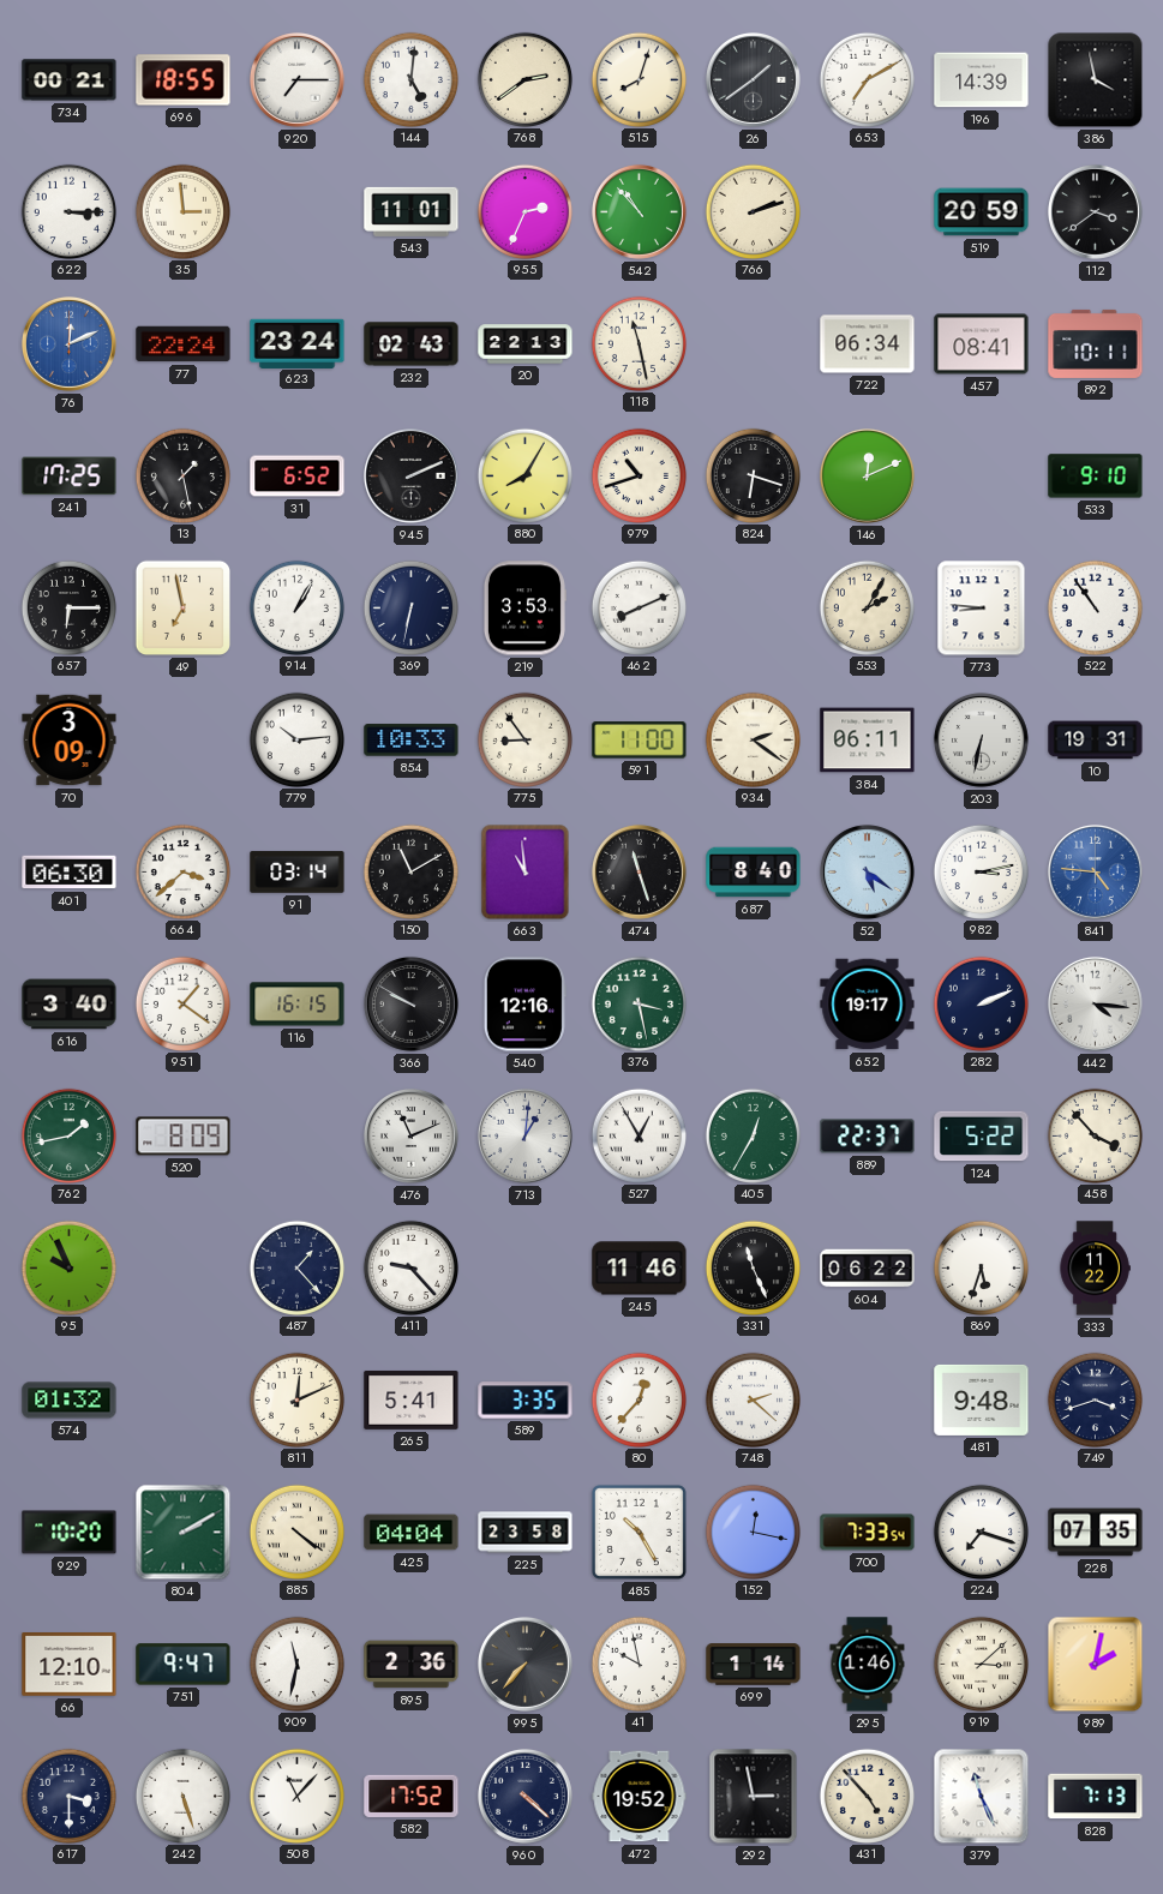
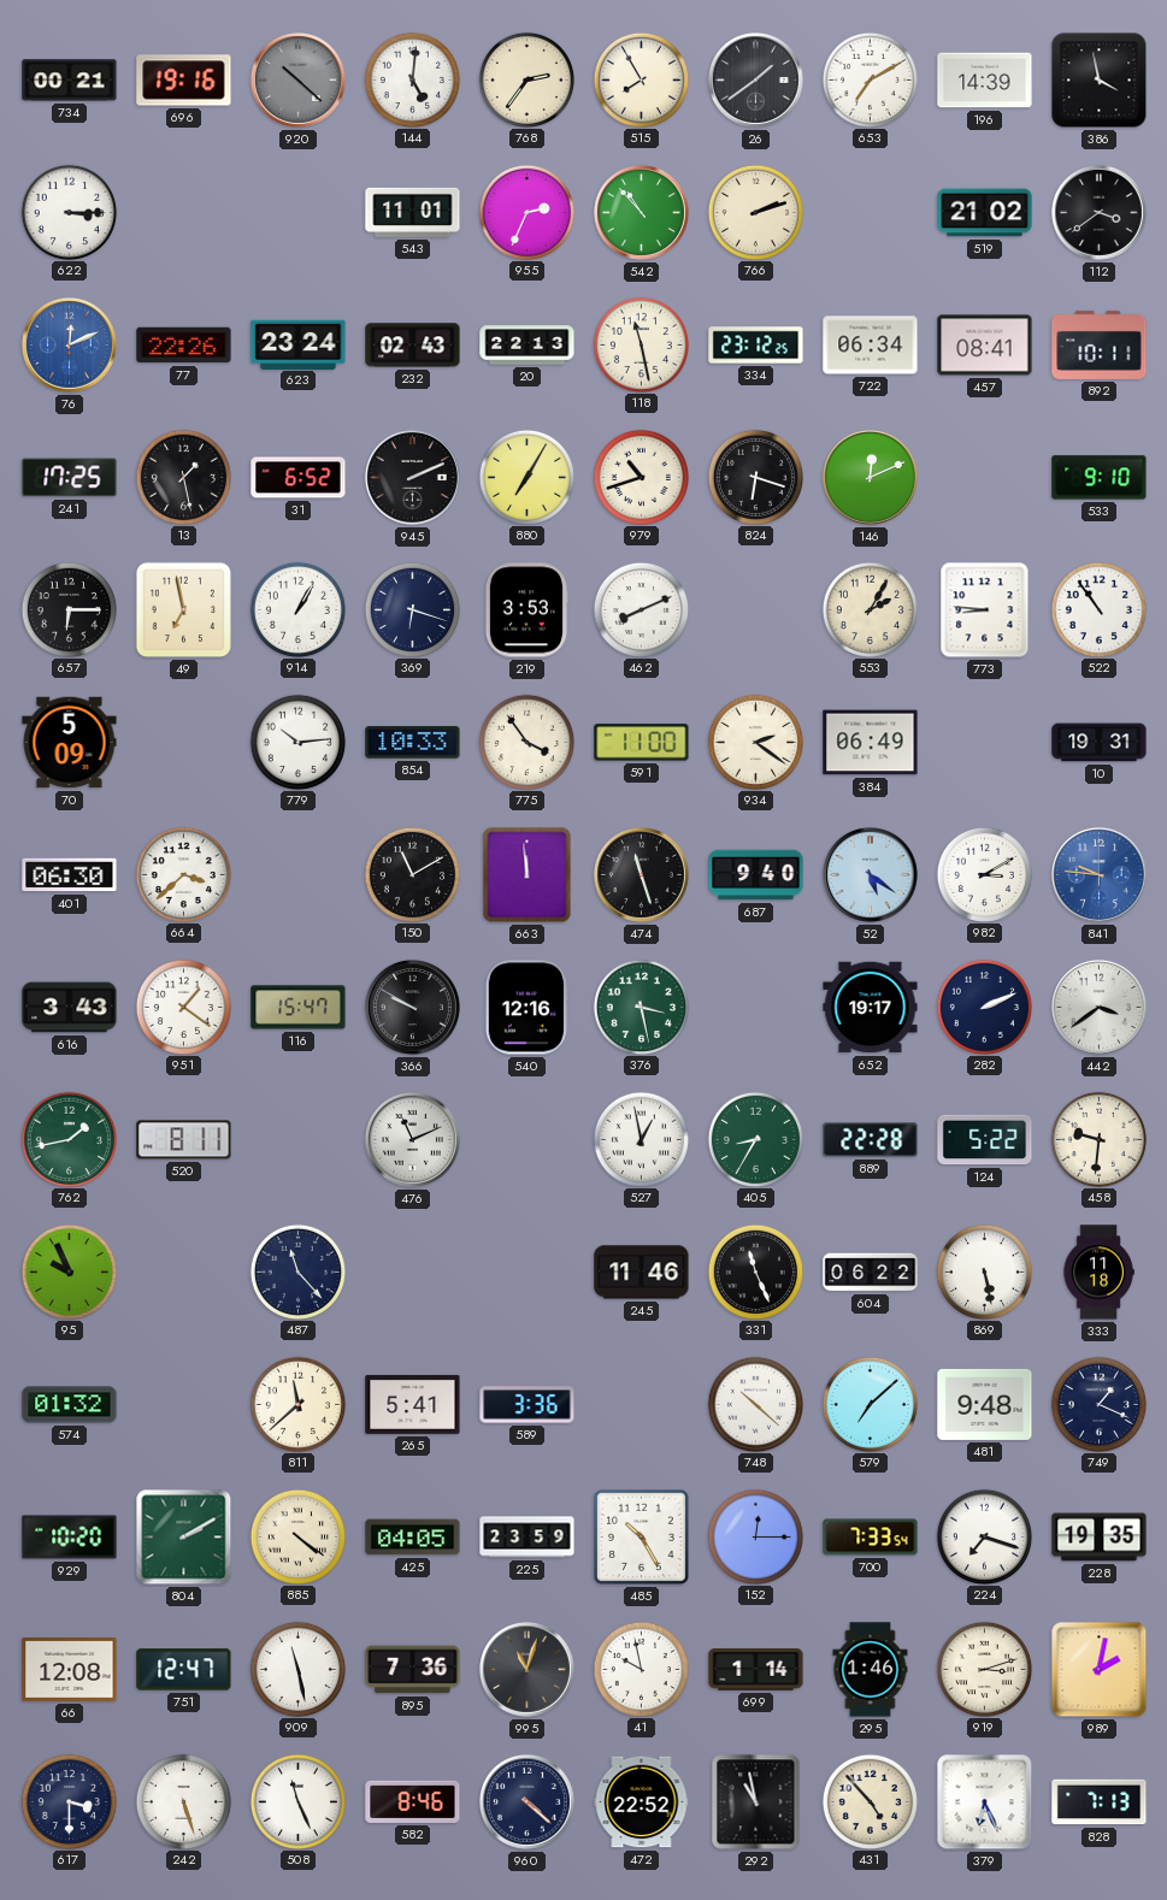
696: 18:55 -> 19:16 (184, 81)
920: 7:15 -> 10:22 (297, 79)
920 dial: white -> grey (297, 79)
768: 2:39 -> 2:36 (526, 79)
515: 8:03 -> 7:55 (641, 79)
35: 2:59 -> none (182, 211)
519: 20:59 -> 21:02 (985, 213)
77: 22:24 -> 22:26 (184, 346)
334: none -> 23:12 (756, 346)
880: 8:05 -> 7:05 (526, 477)
369: 6:32 -> 6:18 (412, 609)
70: 3:09 -> 5:09 (70, 743)
775: 8:54 -> 3:54 (526, 742)
384: 06:11 -> 06:49 (871, 743)
203: 6:32 -> none (981, 739)
91: 03:14 -> none (298, 873)
663: 10:59 -> 11:59 (527, 875)
687: 8:40 -> 9:40 (756, 875)
982: 3:13 -> 3:10 (984, 874)
841: 4:46 -> 9:46 (1098, 874)
616: 3:40 -> 3:43 (70, 1008)
116: 16:15 -> 15:47 (299, 1008)
442: 4:16 -> 3:39 (1098, 1007)
520: 8:09 -> 8:11 (184, 1140)
713: 1:01 -> none (524, 1135)
527: 12:55 -> 12:58 (641, 1139)
405: 12:35 -> 8:35 (755, 1139)
889: 22:37 -> 22:28 (871, 1140)
458: 3:53 -> 9:31 (1098, 1139)
487: 1:23 -> 11:23 (297, 1271)
411: 9:23 -> none (410, 1267)
869: 5:33 -> 5:28 (984, 1271)
333: 11:22 -> 11:18 (1098, 1273)
811: 12:11 -> 11:38 (297, 1404)
589: 3:35 -> 3:36 (527, 1405)
80: 12:37 -> none (639, 1399)
748: 2:22 -> 10:22 (755, 1404)
579: none -> 7:08 (870, 1404)
749: 3:42 -> 1:19 (1098, 1404)
425: 04:04 -> 04:05 (413, 1538)
225: 23:58 -> 23:59 (527, 1538)
152: 12:17 -> 12:15 (755, 1536)
228: 07:35 -> 19:35 (1100, 1538)
66: 12:10 -> 12:08 (70, 1670)
751: 9:47 -> 12:47 (184, 1670)
909: 11:32 -> 11:28 (297, 1669)
895: 2:36 -> 7:36 (413, 1670)
995: 7:37 -> 11:03 (526, 1669)
919: 3:08 -> 3:12 (984, 1669)
508: 11:07 -> 11:26 (297, 1801)
582: 17:52 -> 8:46 (413, 1801)
472: 19:52 -> 22:52 (642, 1802)
292: 2:58 -> 10:58 (756, 1802)
379: 11:26 -> 6:26 (985, 1802)
